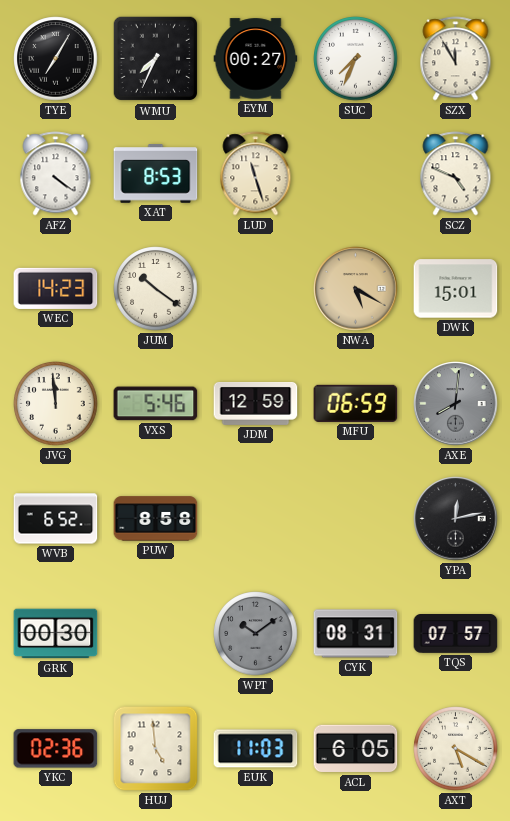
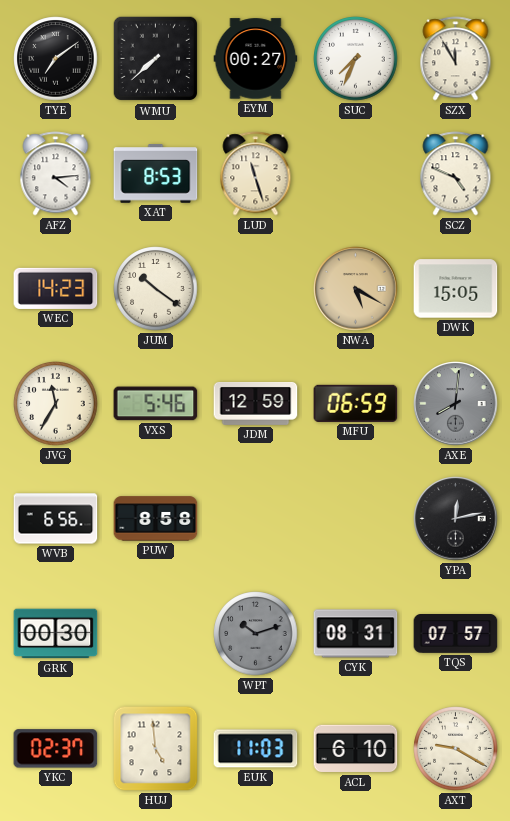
TYE: 7:05 -> 7:09 (56, 59)
WMU: 7:34 -> 7:38 (156, 59)
AFZ: 4:21 -> 4:14 (56, 174)
DWK: 15:01 -> 15:05 (456, 289)
JVG: 11:59 -> 11:35 (56, 404)
WVB: 6:52 -> 6:56 (56, 519)
WPT: 10:09 -> 10:12 (256, 634)
YKC: 02:36 -> 02:37 (56, 749)
ACL: 6:05 -> 6:10 (356, 749)
AXT: 5:20 -> 9:20 (456, 749)
